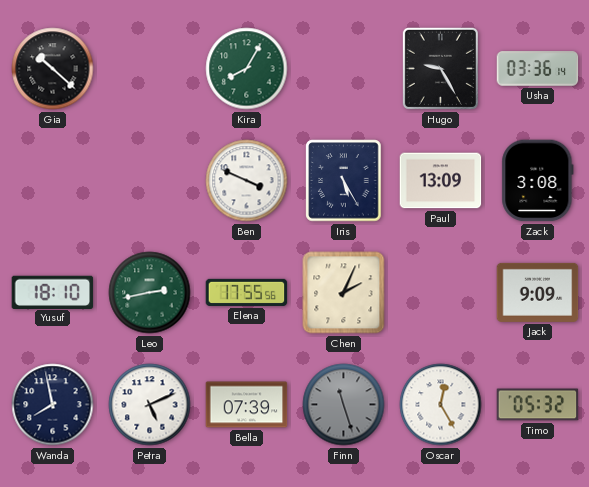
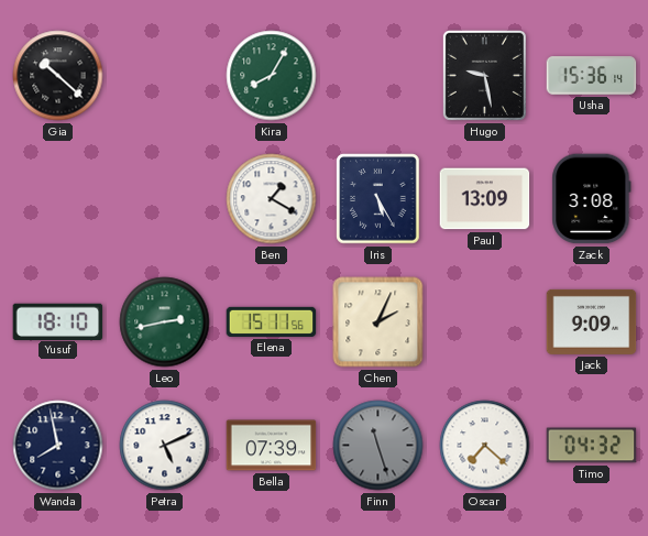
Hugo: 9:25 -> 9:28 (484, 75)
Usha: 03:36 -> 15:36 (592, 76)
Ben: 3:49 -> 1:20 (272, 199)
Elena: 17:55 -> 15:11 (272, 321)
Oscar: 12:25 -> 7:22 (485, 446)
Timo: 05:32 -> 04:32 (592, 446)
